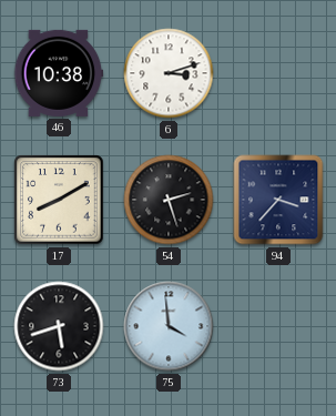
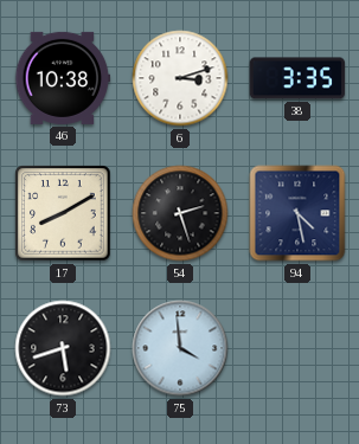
38: none -> 3:35 (297, 78)
94: 3:37 -> 4:28 (297, 213)
